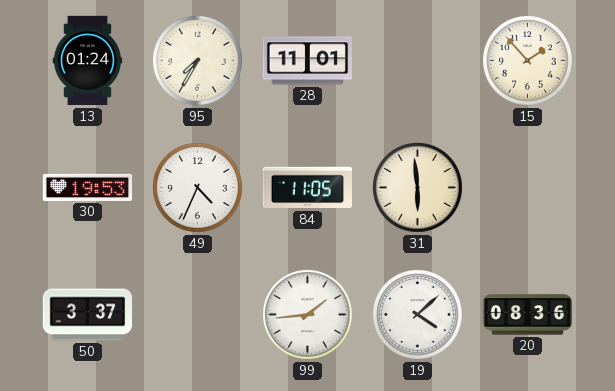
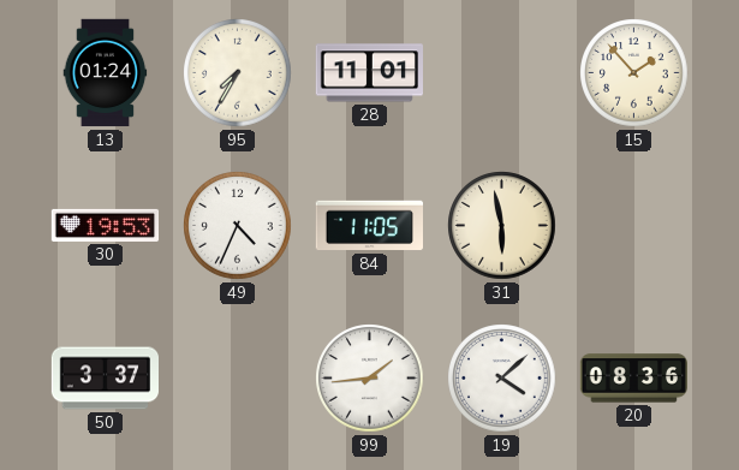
31: 5:59 -> 5:58 (502, 226)
